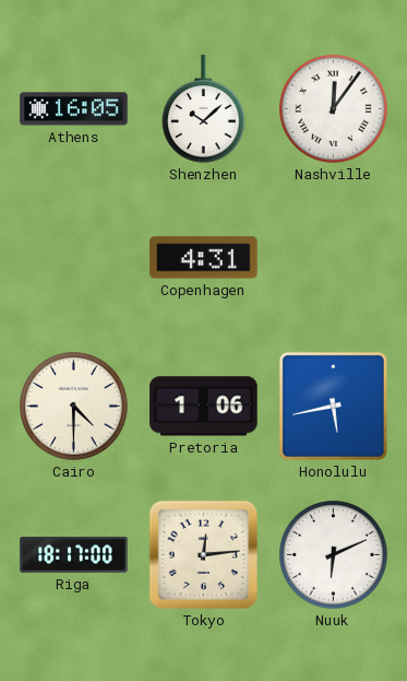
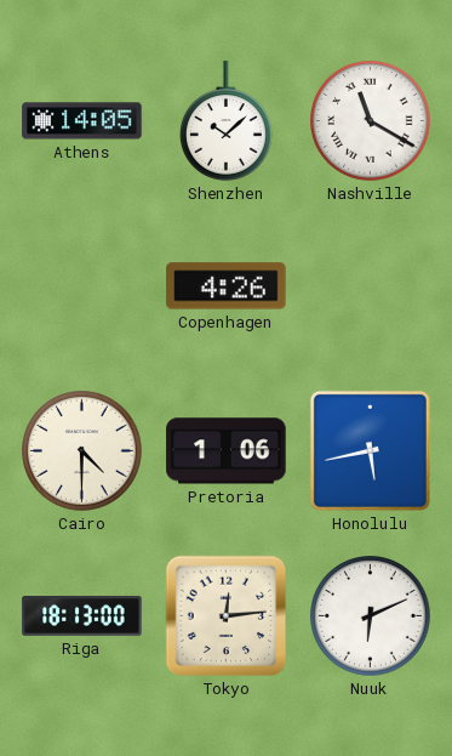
Athens: 16:05 -> 14:05 (82, 121)
Nashville: 12:06 -> 11:20 (371, 121)
Copenhagen: 4:31 -> 4:26 (227, 286)
Riga: 18:17 -> 18:13 (82, 616)
